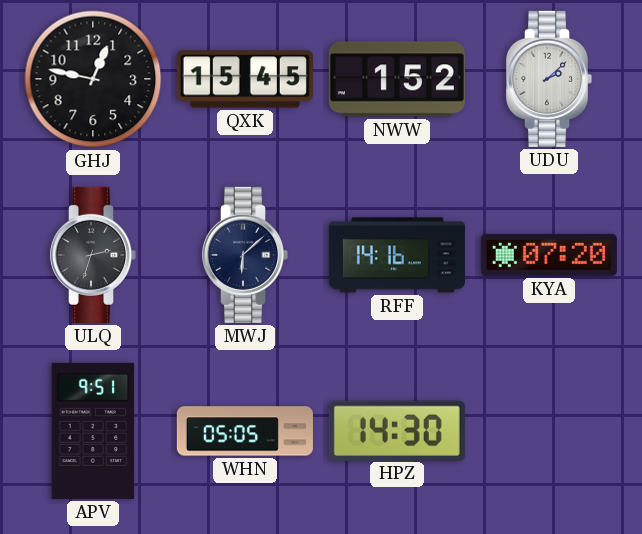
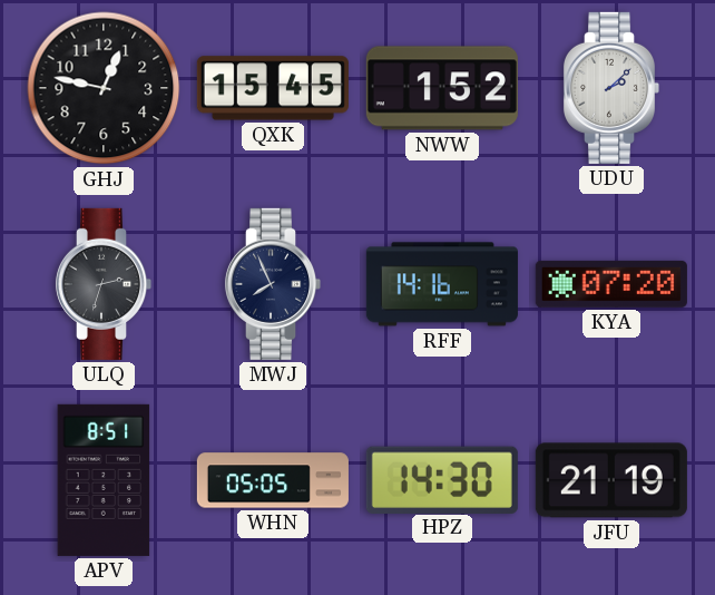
MWJ: 6:08 -> 7:56 (273, 284)
APV: 9:51 -> 8:51 (104, 480)
JFU: none -> 21:19 (611, 480)
